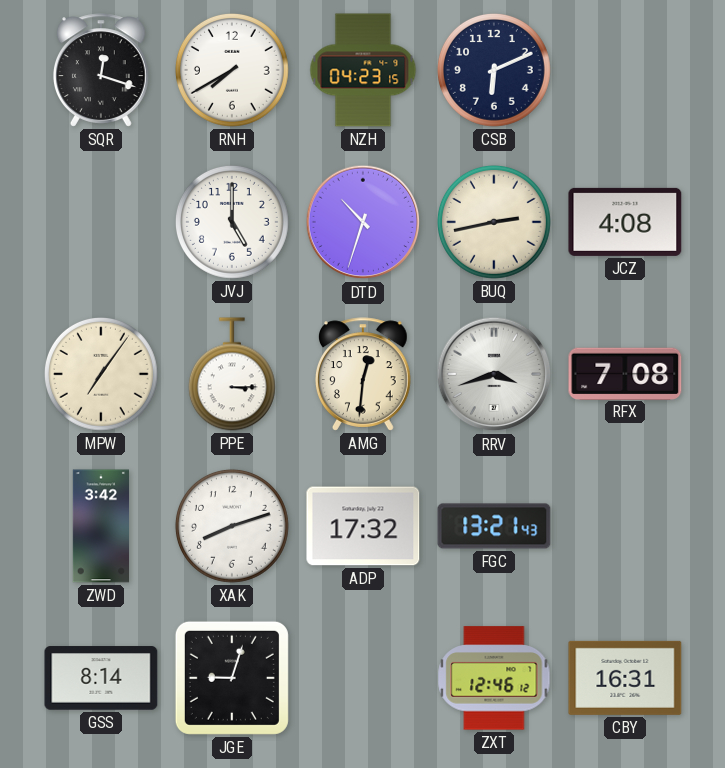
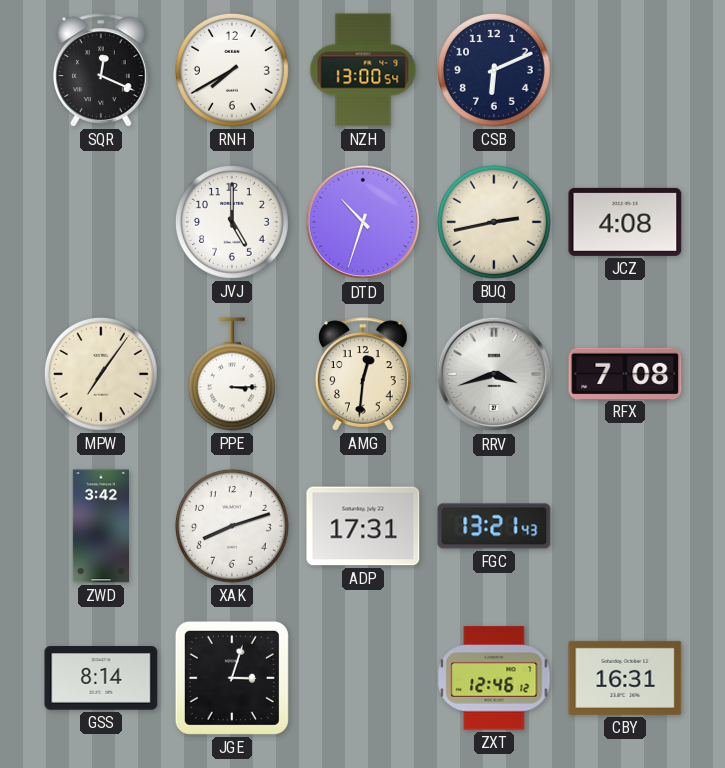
SQR: 12:18 -> 12:19 (101, 70)
NZH: 04:23 -> 13:00 (363, 70)
ADP: 17:32 -> 17:31 (363, 526)
JGE: 9:03 -> 3:03 (232, 678)
